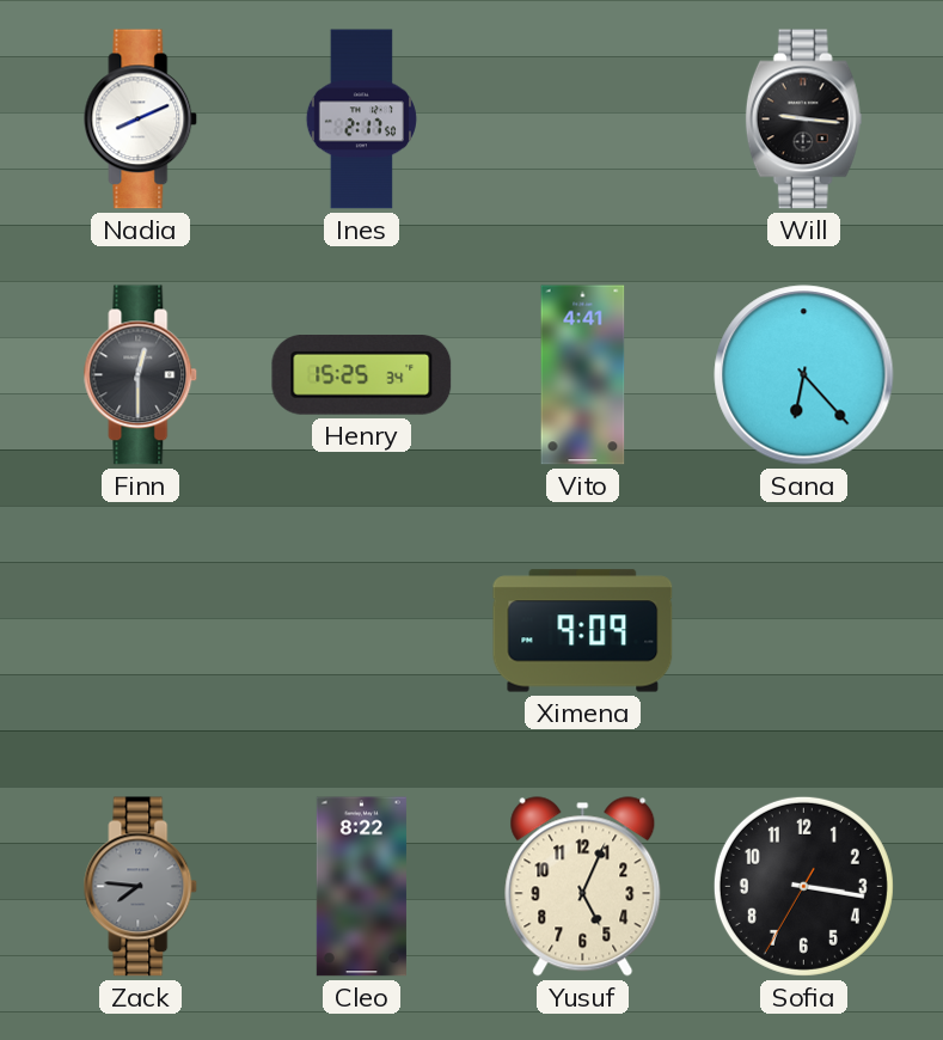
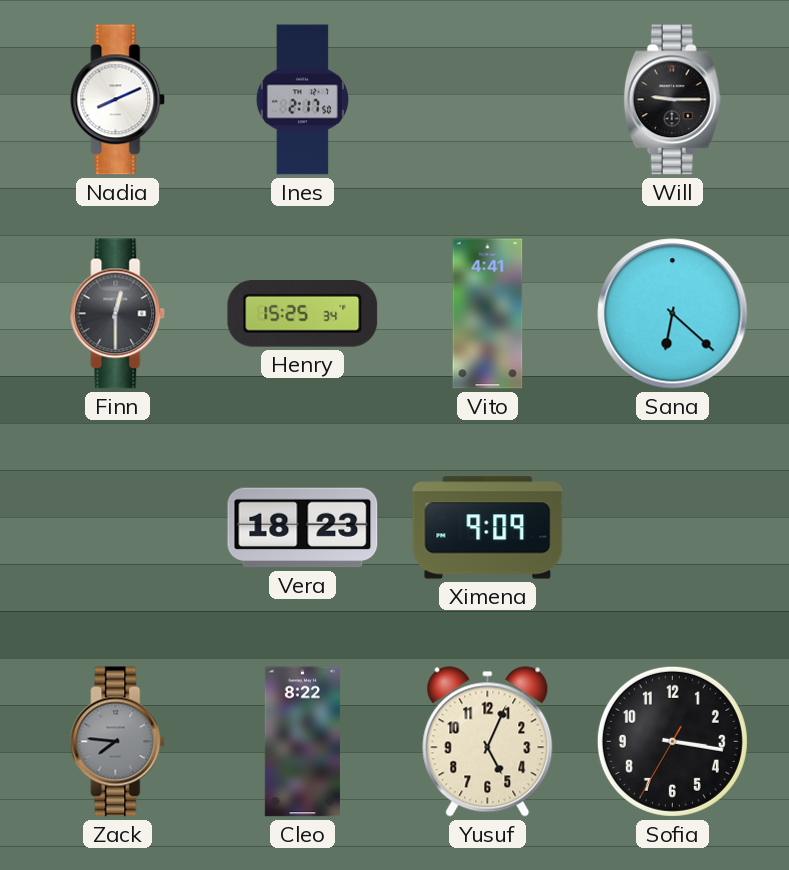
Will: 9:16 -> 9:15 (672, 100)
Sana: 6:23 -> 6:22 (673, 314)
Vera: none -> 18:23 (303, 528)
